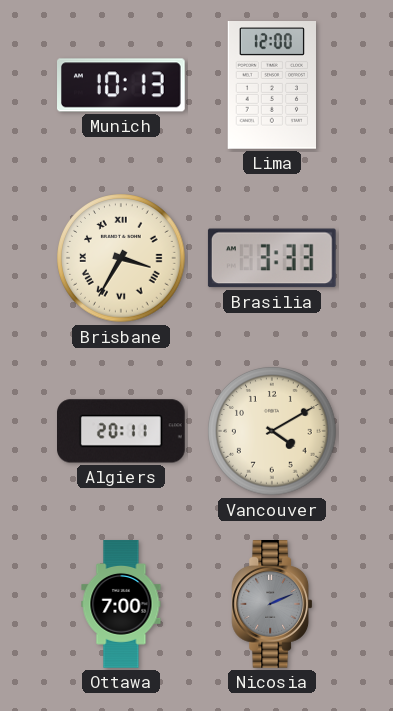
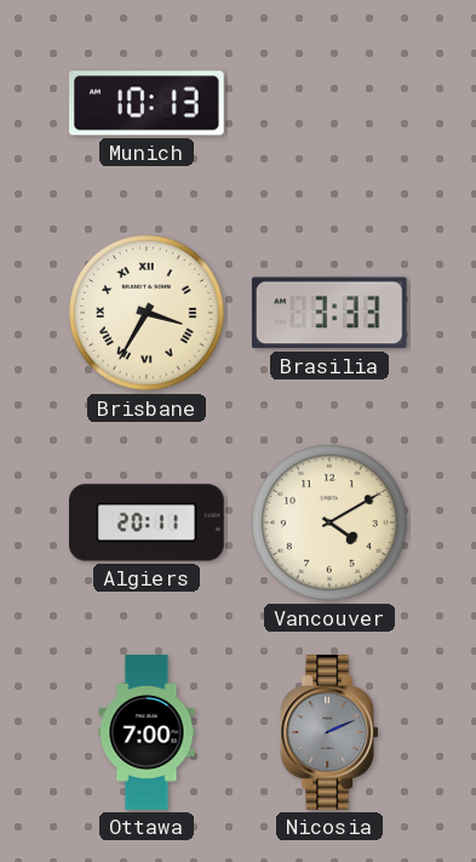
Lima: 12:00 -> none (271, 86)
